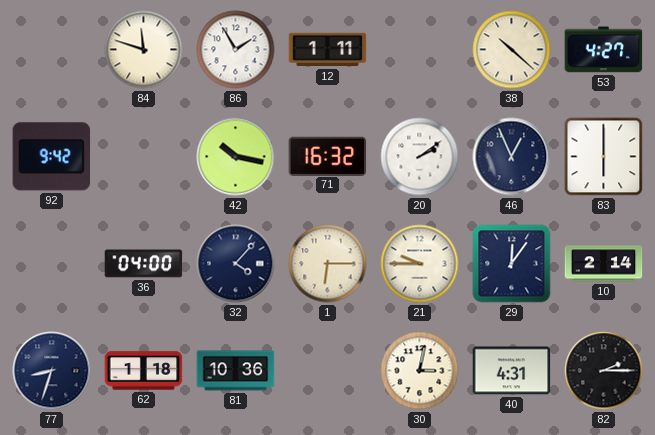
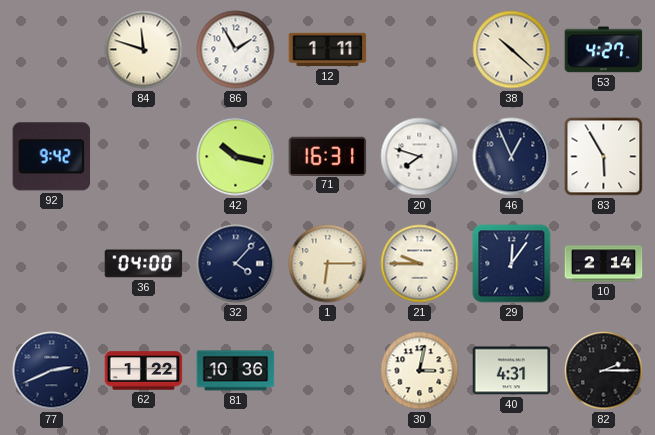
71: 16:32 -> 16:31 (328, 156)
20: 2:09 -> 7:48 (420, 157)
83: 6:00 -> 5:55 (604, 157)
77: 8:33 -> 2:41 (52, 371)
62: 1:18 -> 1:22 (144, 371)
